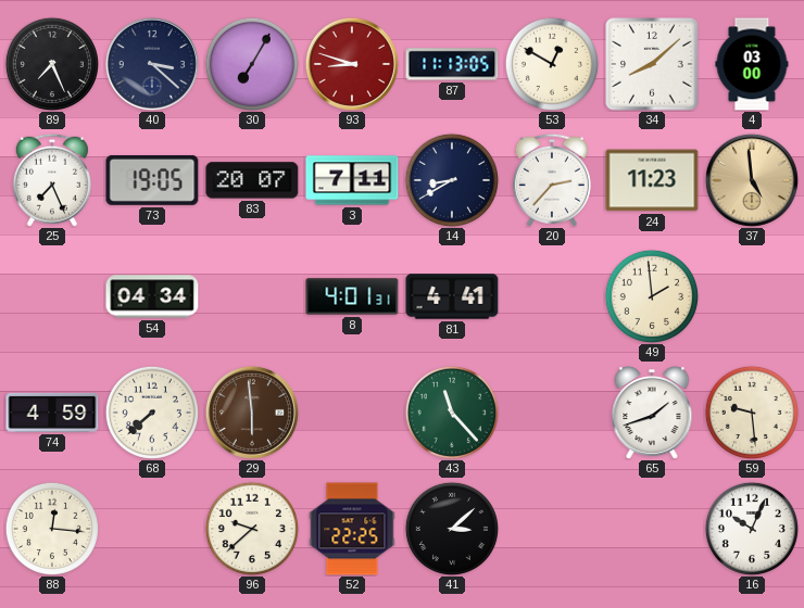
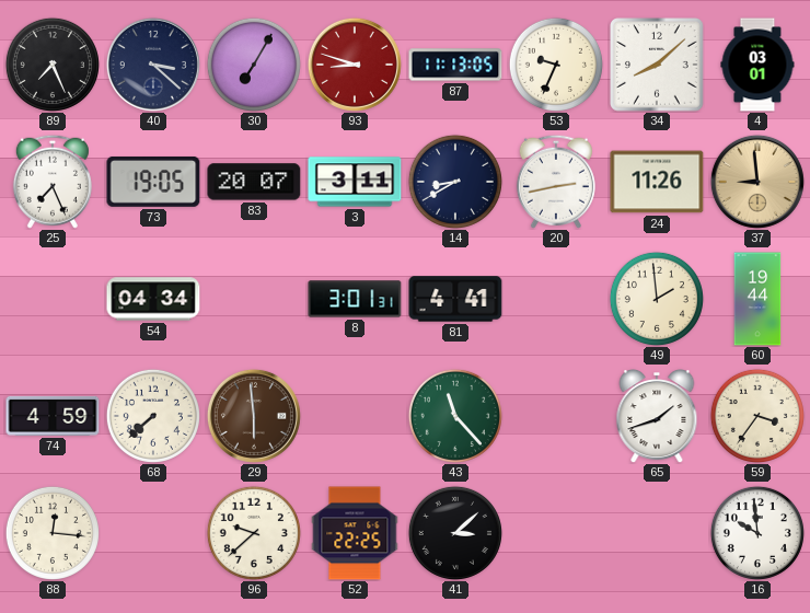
53: 12:50 -> 9:34 (556, 65)
4: 03:00 -> 03:01 (757, 65)
3: 7:11 -> 3:11 (355, 182)
20: 2:37 -> 2:43 (556, 182)
24: 11:23 -> 11:26 (657, 182)
37: 4:59 -> 8:59 (757, 182)
8: 4:01 -> 3:01 (355, 299)
60: none -> 19:44 (757, 299)
59: 9:29 -> 3:36 (757, 416)
16: 10:04 -> 9:59 (757, 533)
